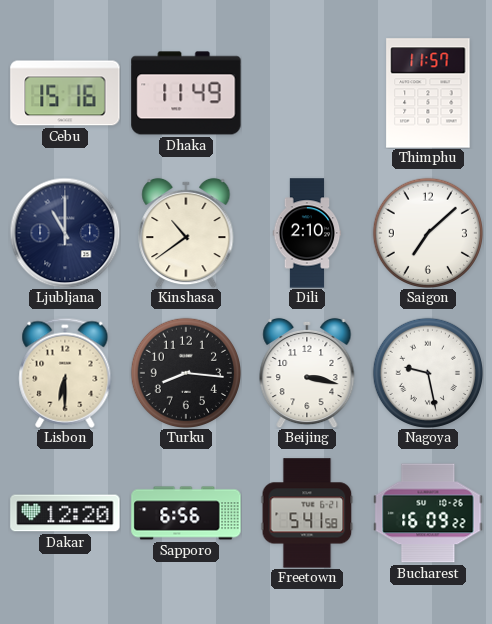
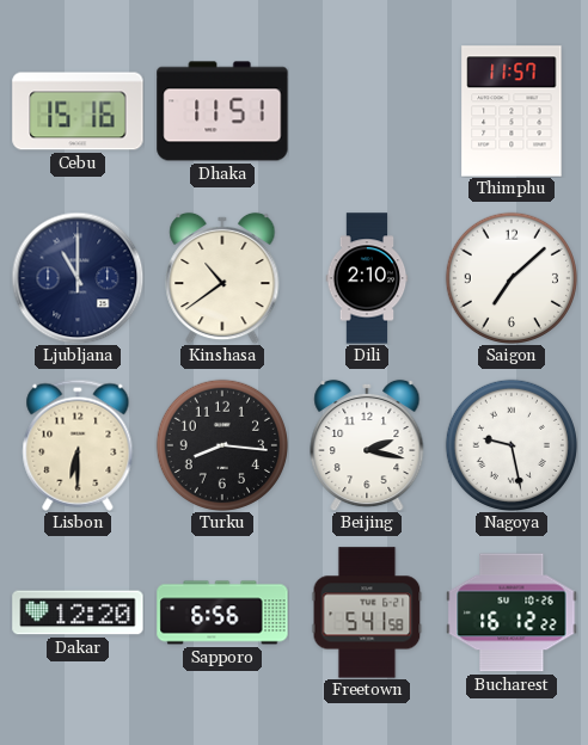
Dhaka: 11:49 -> 11:51 (222, 111)
Beijing: 3:17 -> 2:17 (367, 445)
Bucharest: 16:09 -> 16:12 (512, 612)
